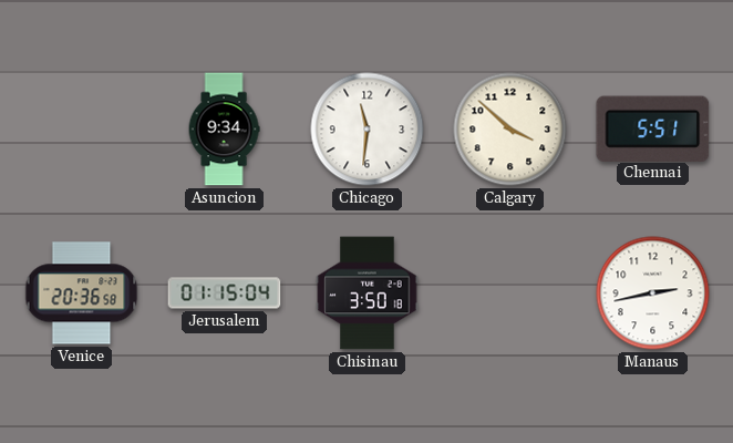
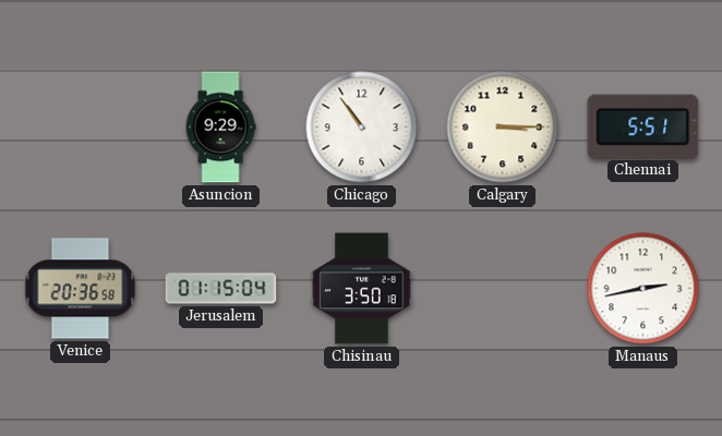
Asuncion: 9:34 -> 9:29 (220, 128)
Chicago: 11:31 -> 10:54 (362, 128)
Calgary: 3:52 -> 3:15 (503, 128)
